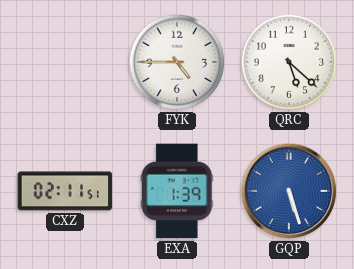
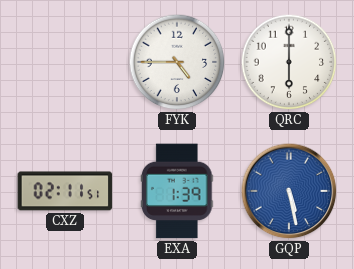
QRC: 5:22 -> 6:00 (289, 62)
GQP: 5:27 -> 5:28 (289, 191)
